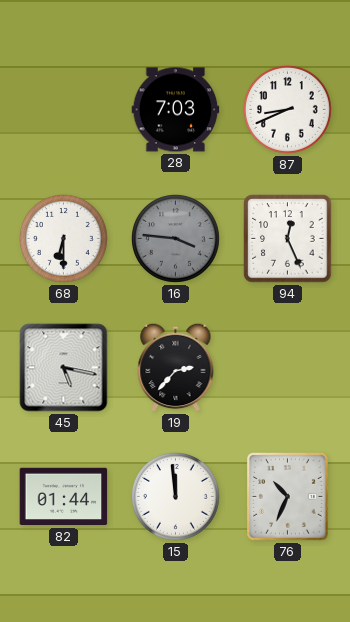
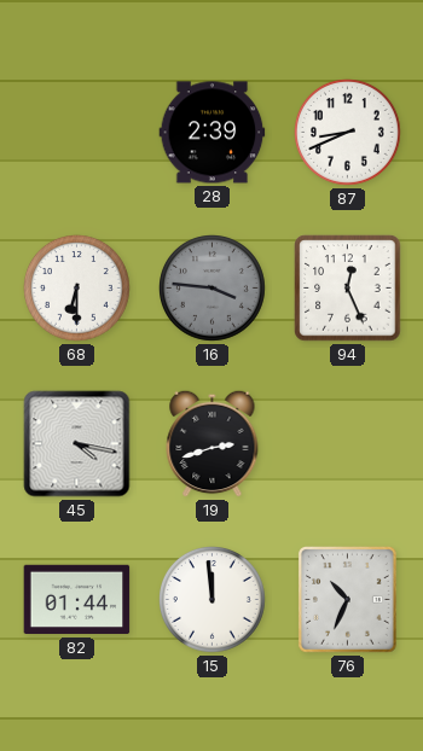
28: 7:03 -> 2:39 (213, 133)
45: 5:17 -> 4:17 (77, 444)
19: 2:37 -> 2:42 (213, 443)
